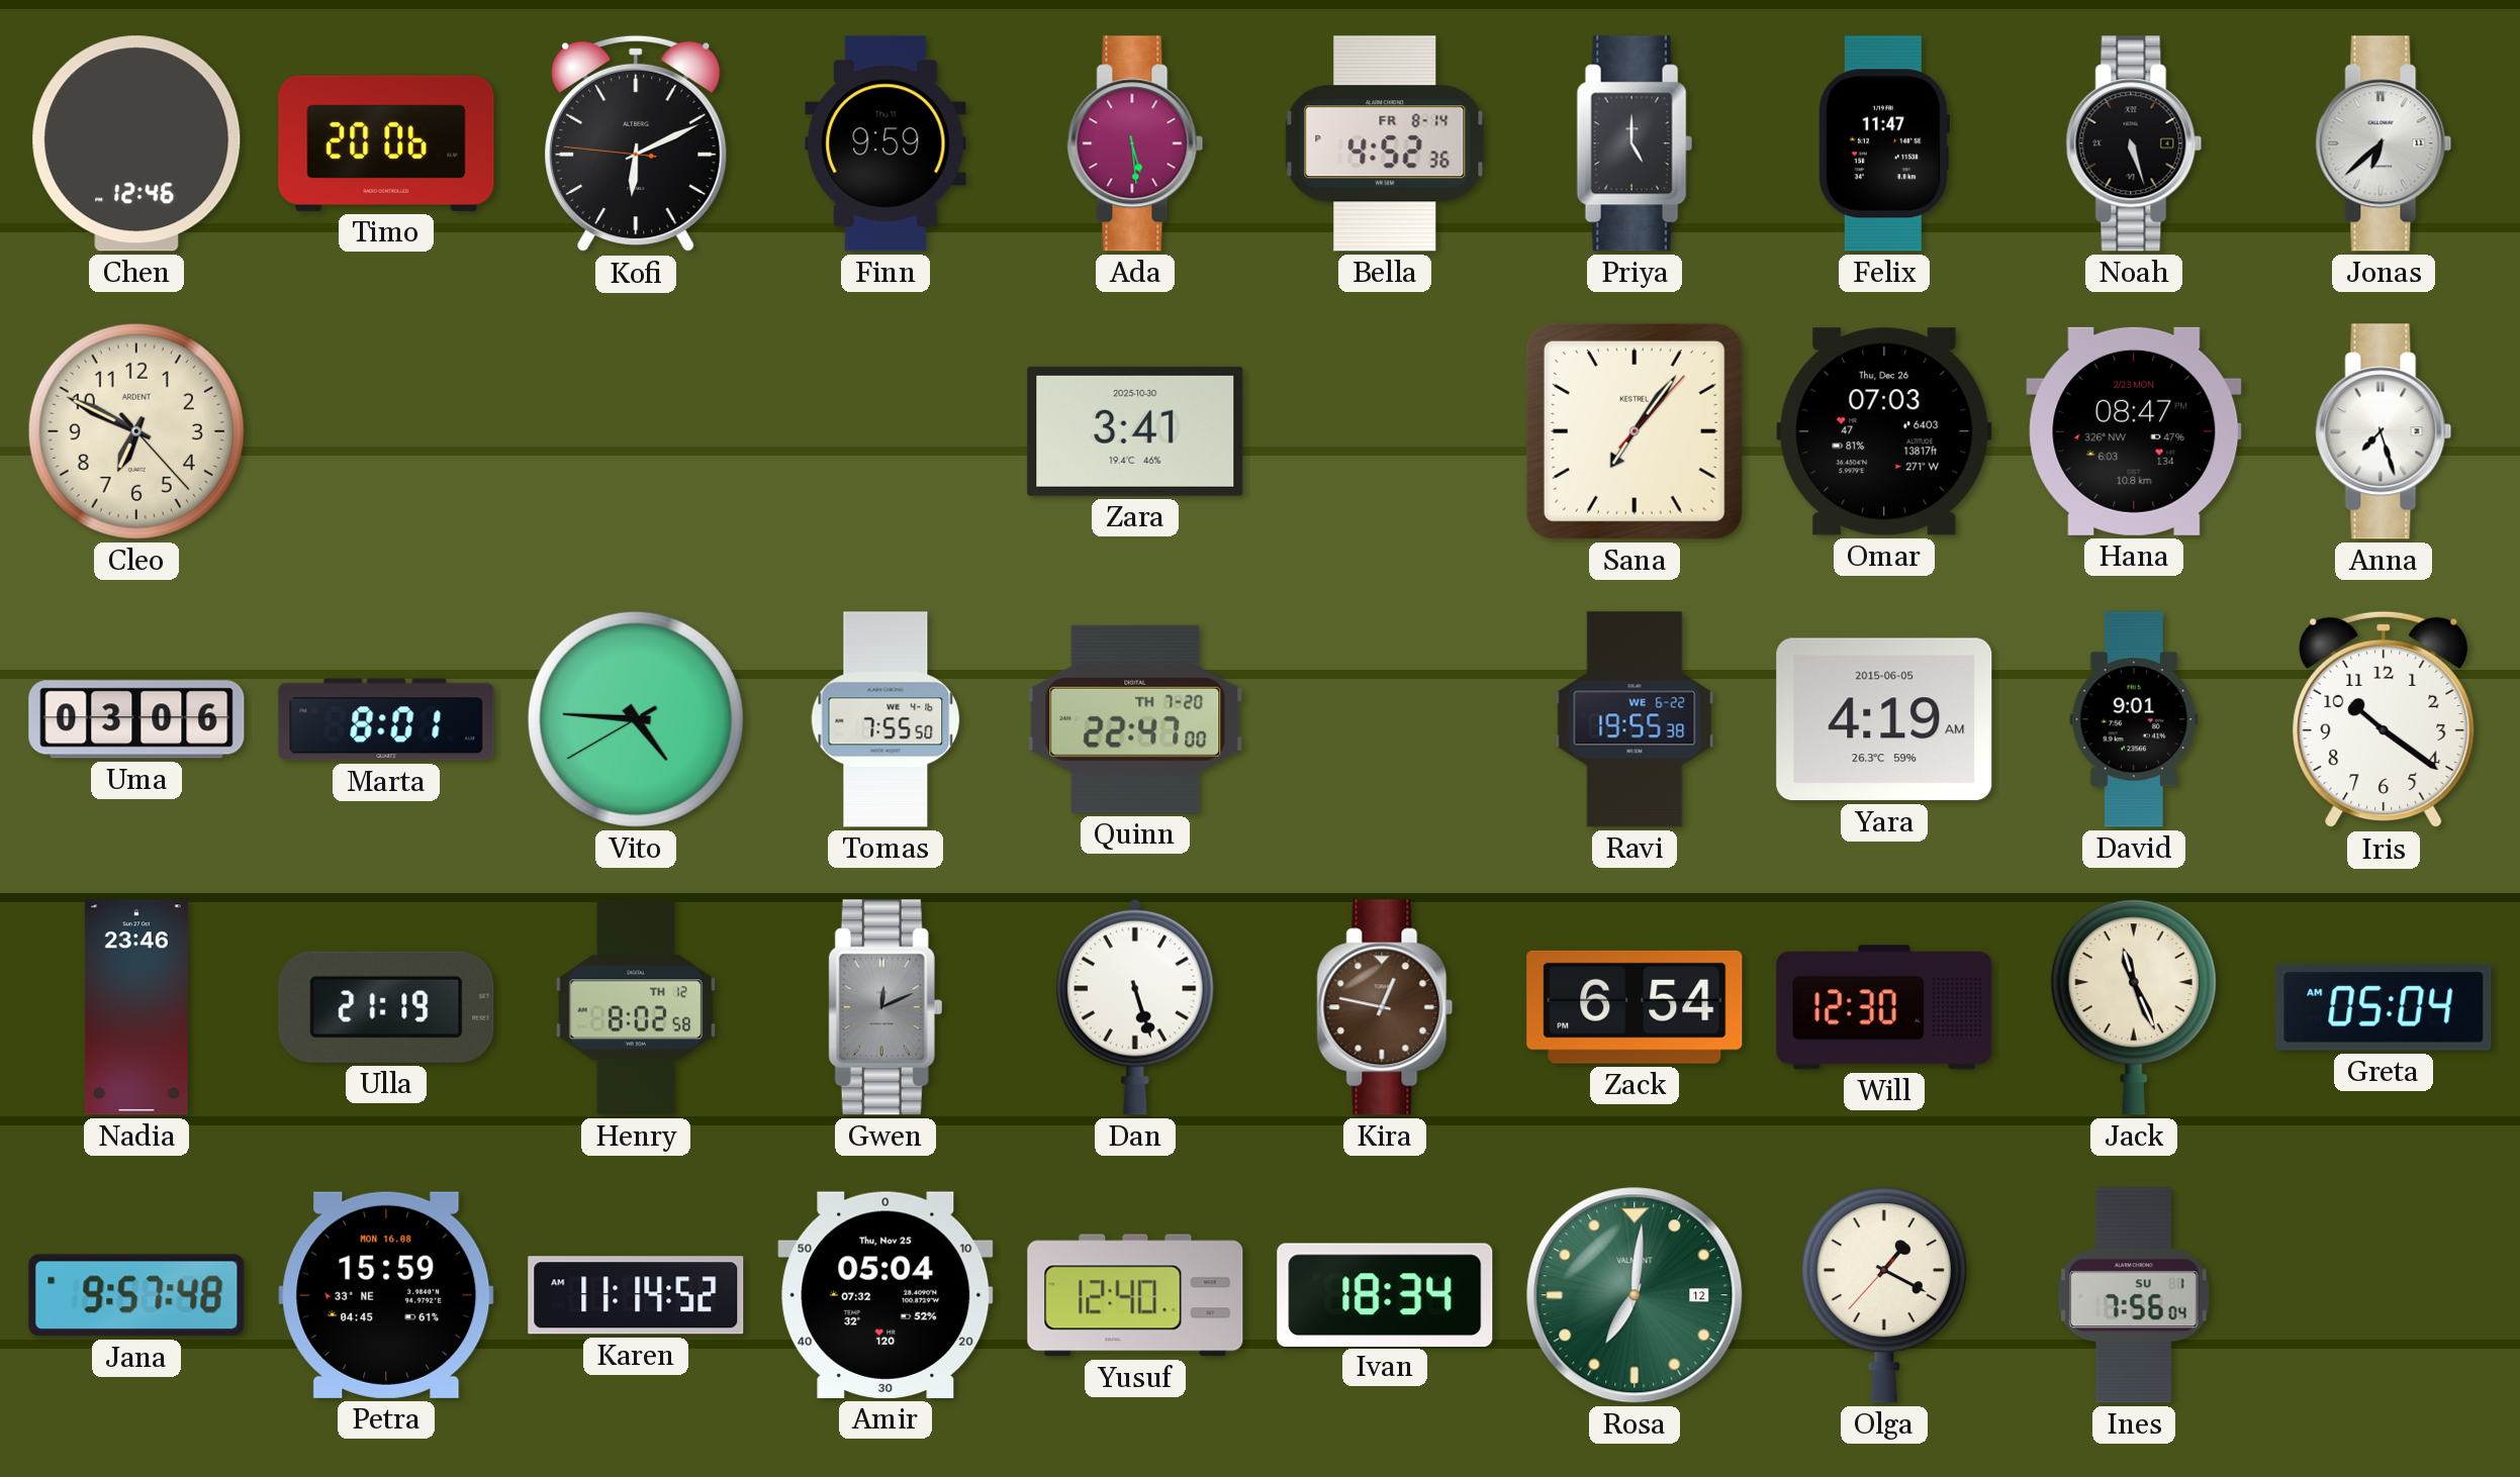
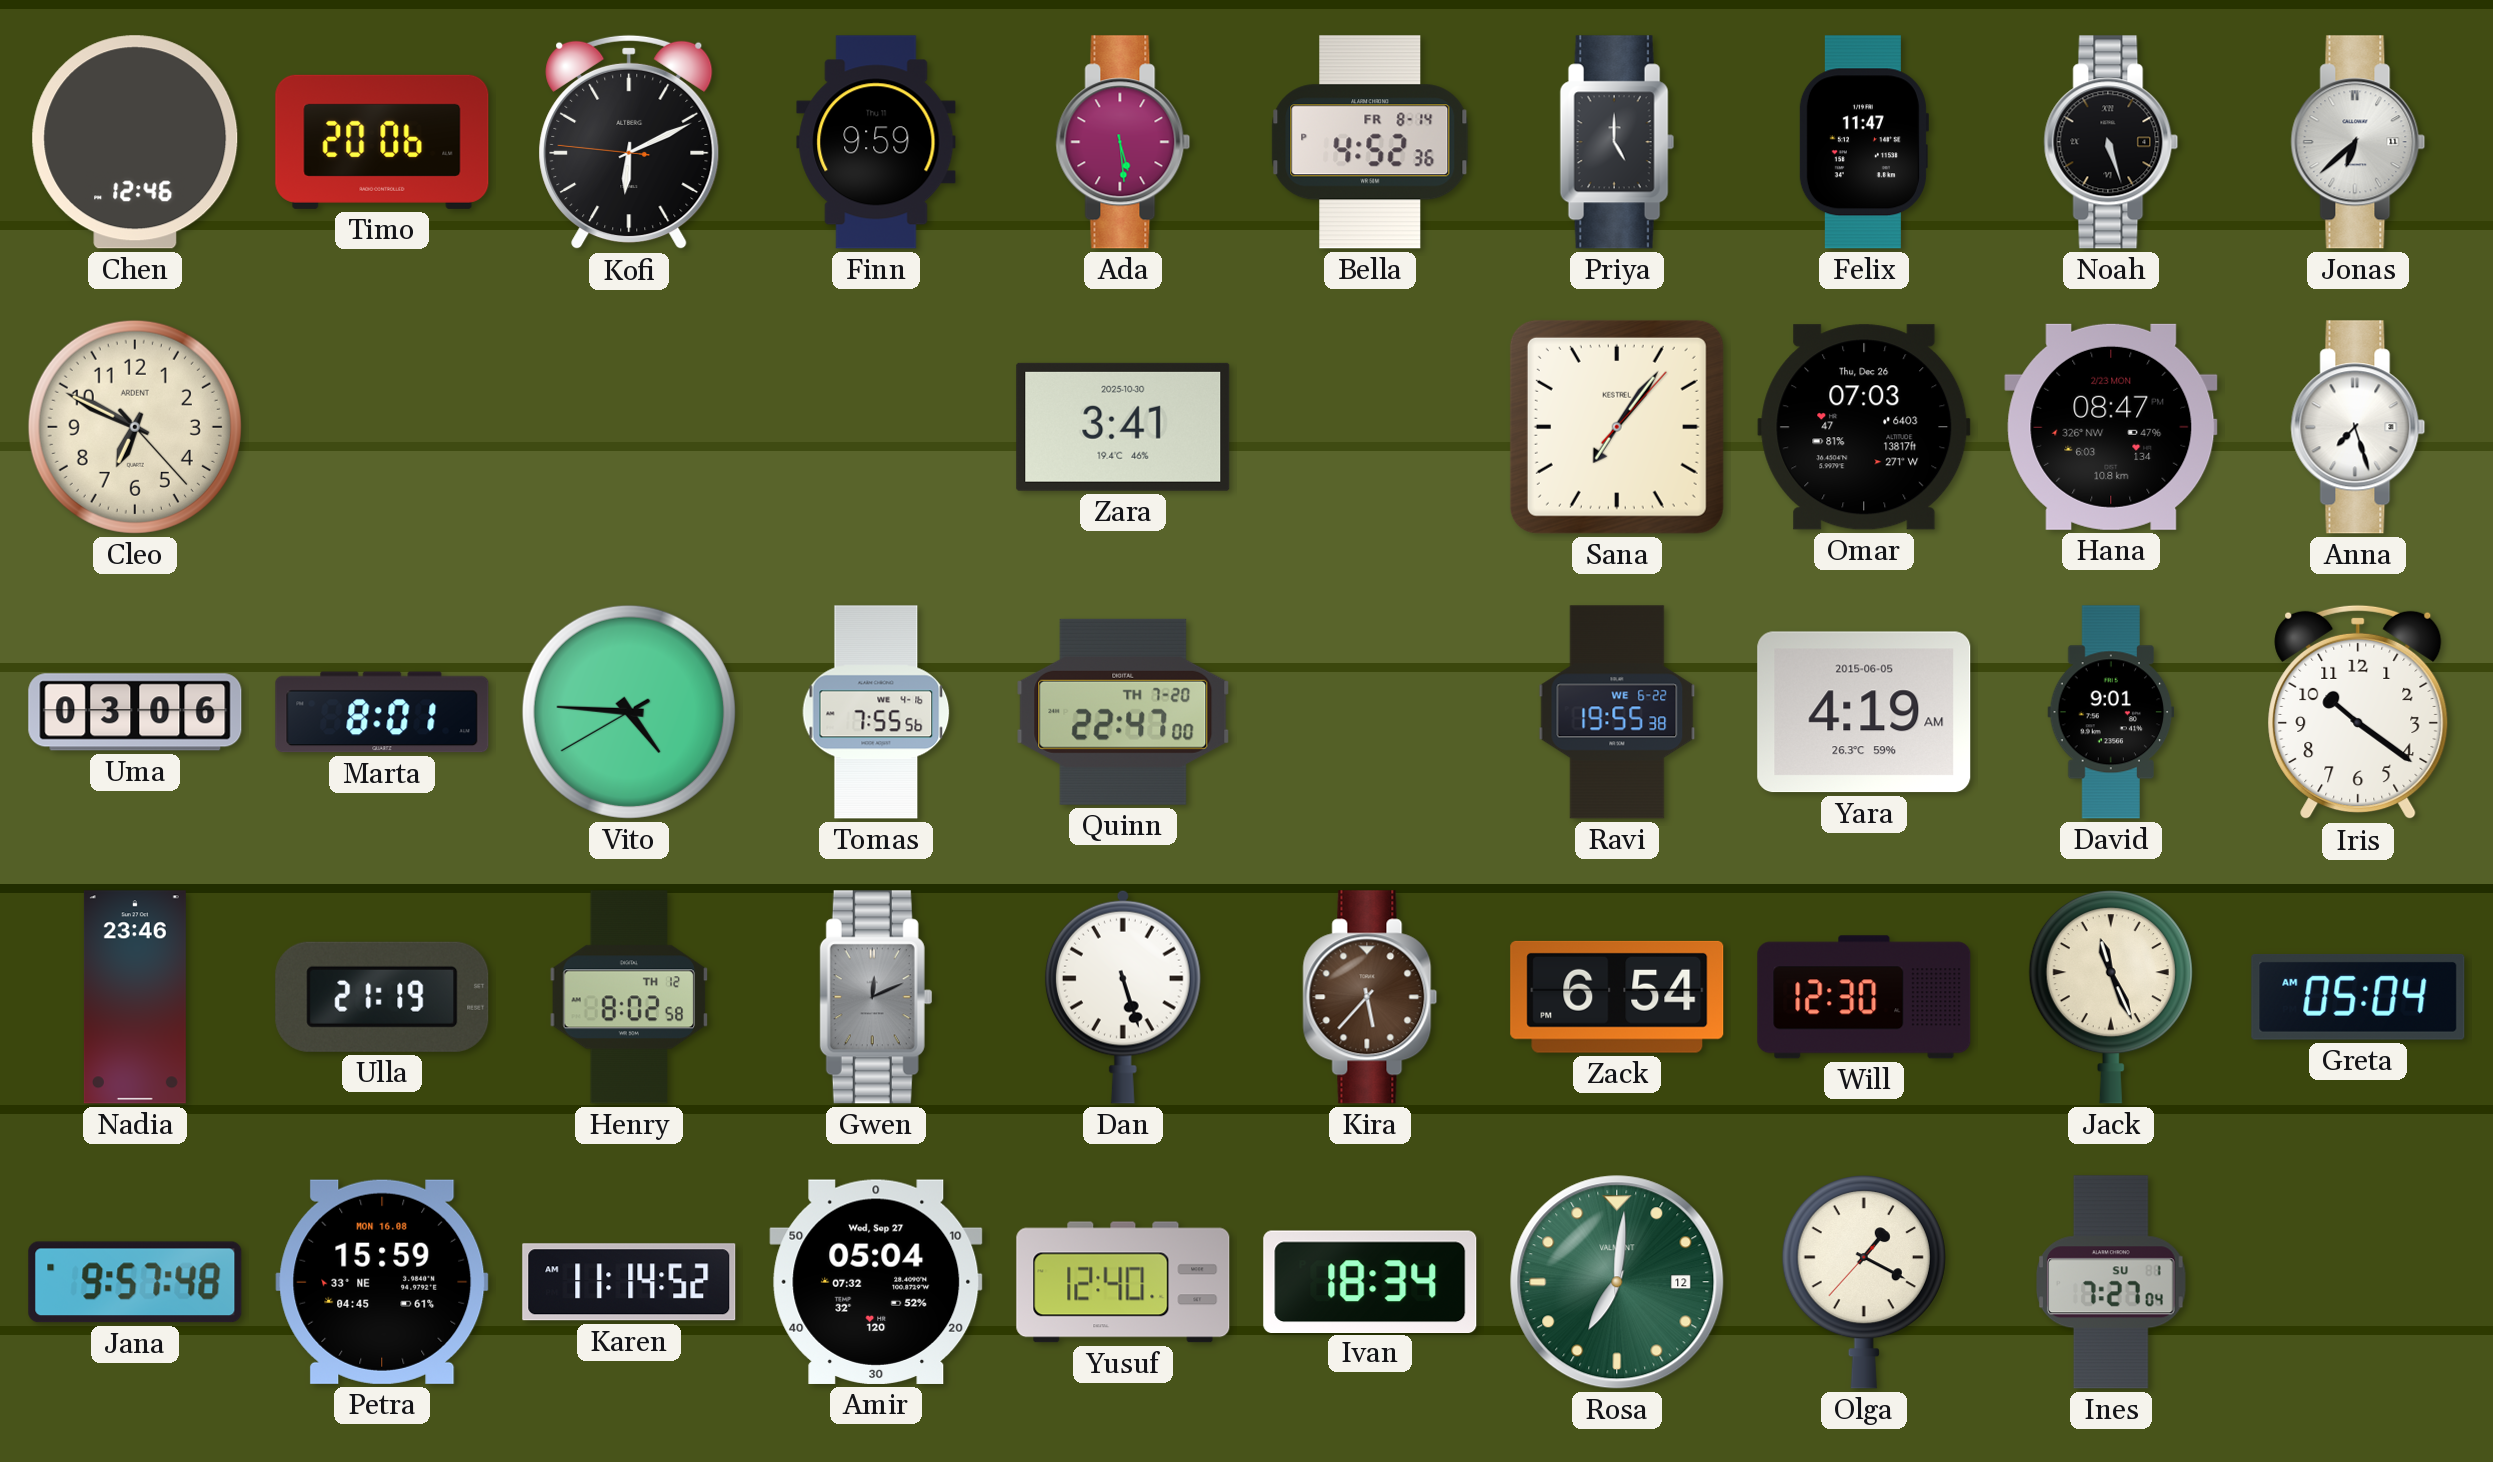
Tomas: 7:55:50 -> 7:55:56 (876, 712)
Kira: 12:47 -> 5:37 (1370, 997)
Amir date: Thu, Nov 25 -> Wed, Sep 27 (876, 1282)
Ines: 7:56 -> 7:27 (2112, 1282)
